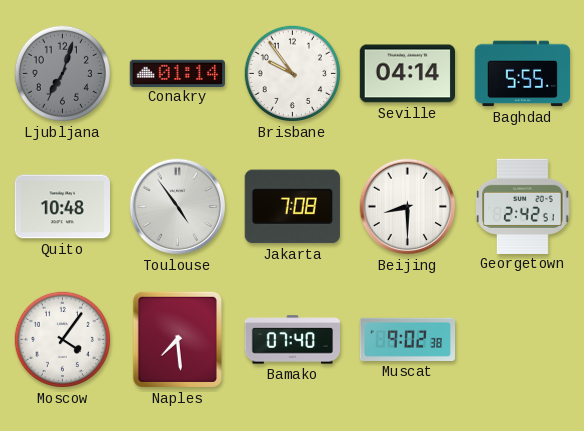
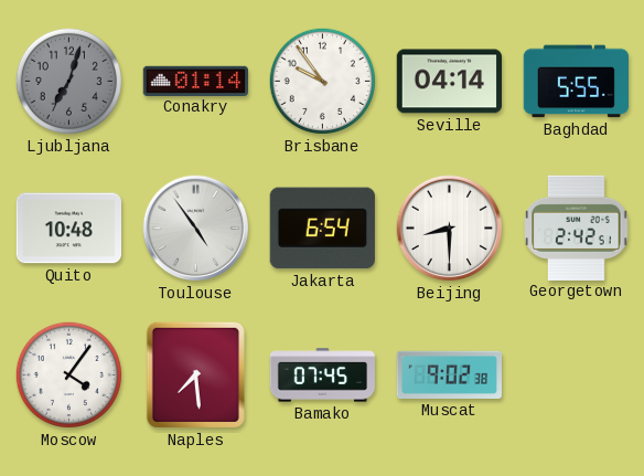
Jakarta: 7:08 -> 6:54 (322, 229)
Bamako: 07:40 -> 07:45 (323, 375)
